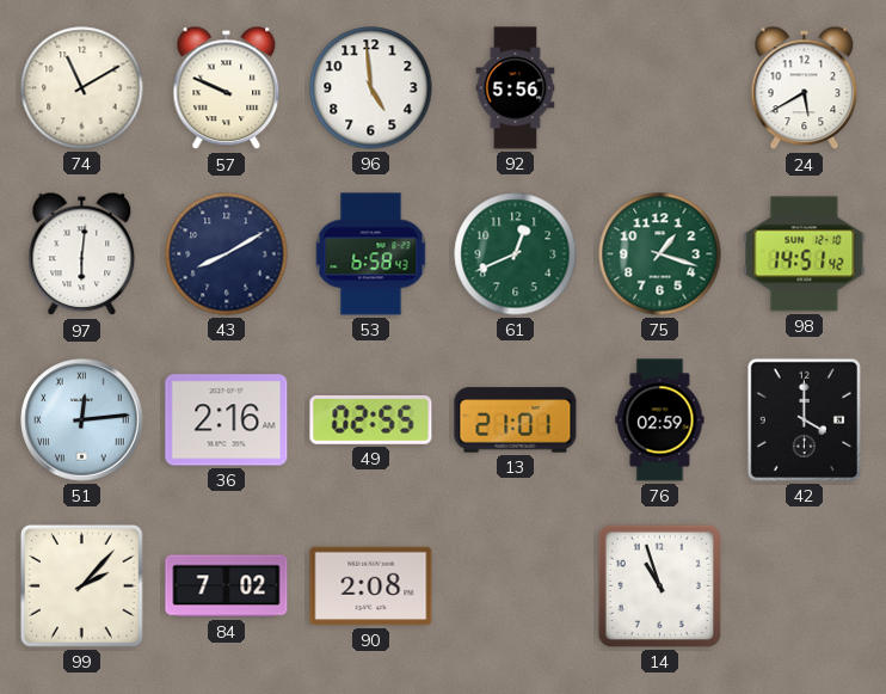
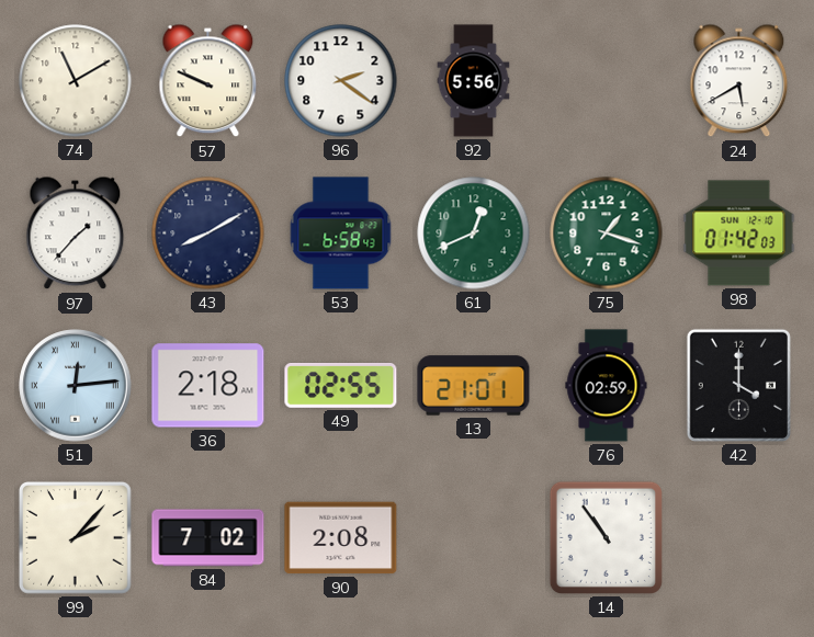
96: 4:59 -> 2:21 (341, 81)
97: 6:01 -> 1:37 (76, 234)
98: 14:51 -> 01:42 (739, 234)
36: 2:16 -> 2:18 (208, 386)
14: 10:57 -> 10:54 (606, 537)
